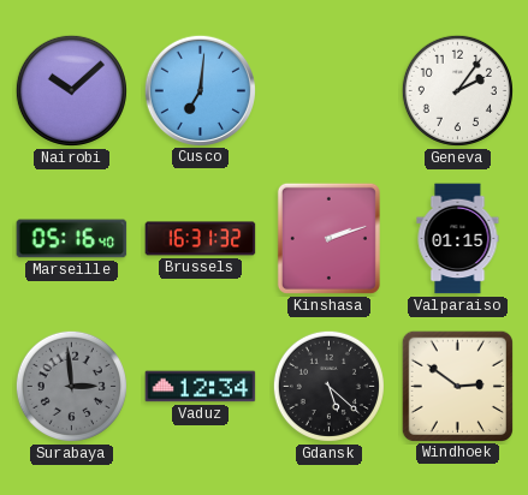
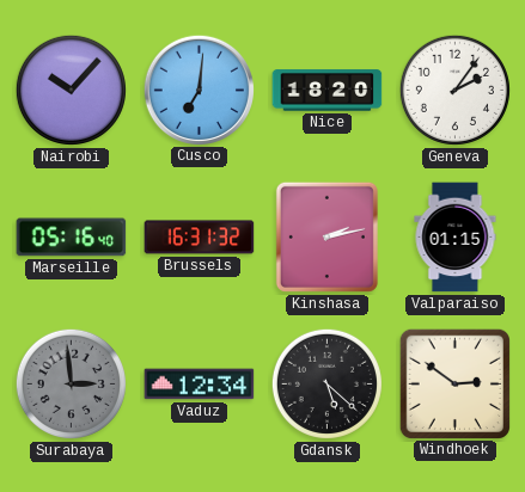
Nairobi: 10:08 -> 10:07 (71, 90)
Nice: none -> 18:20 (328, 91)
Kinshasa: 2:12 -> 2:13 (326, 236)
